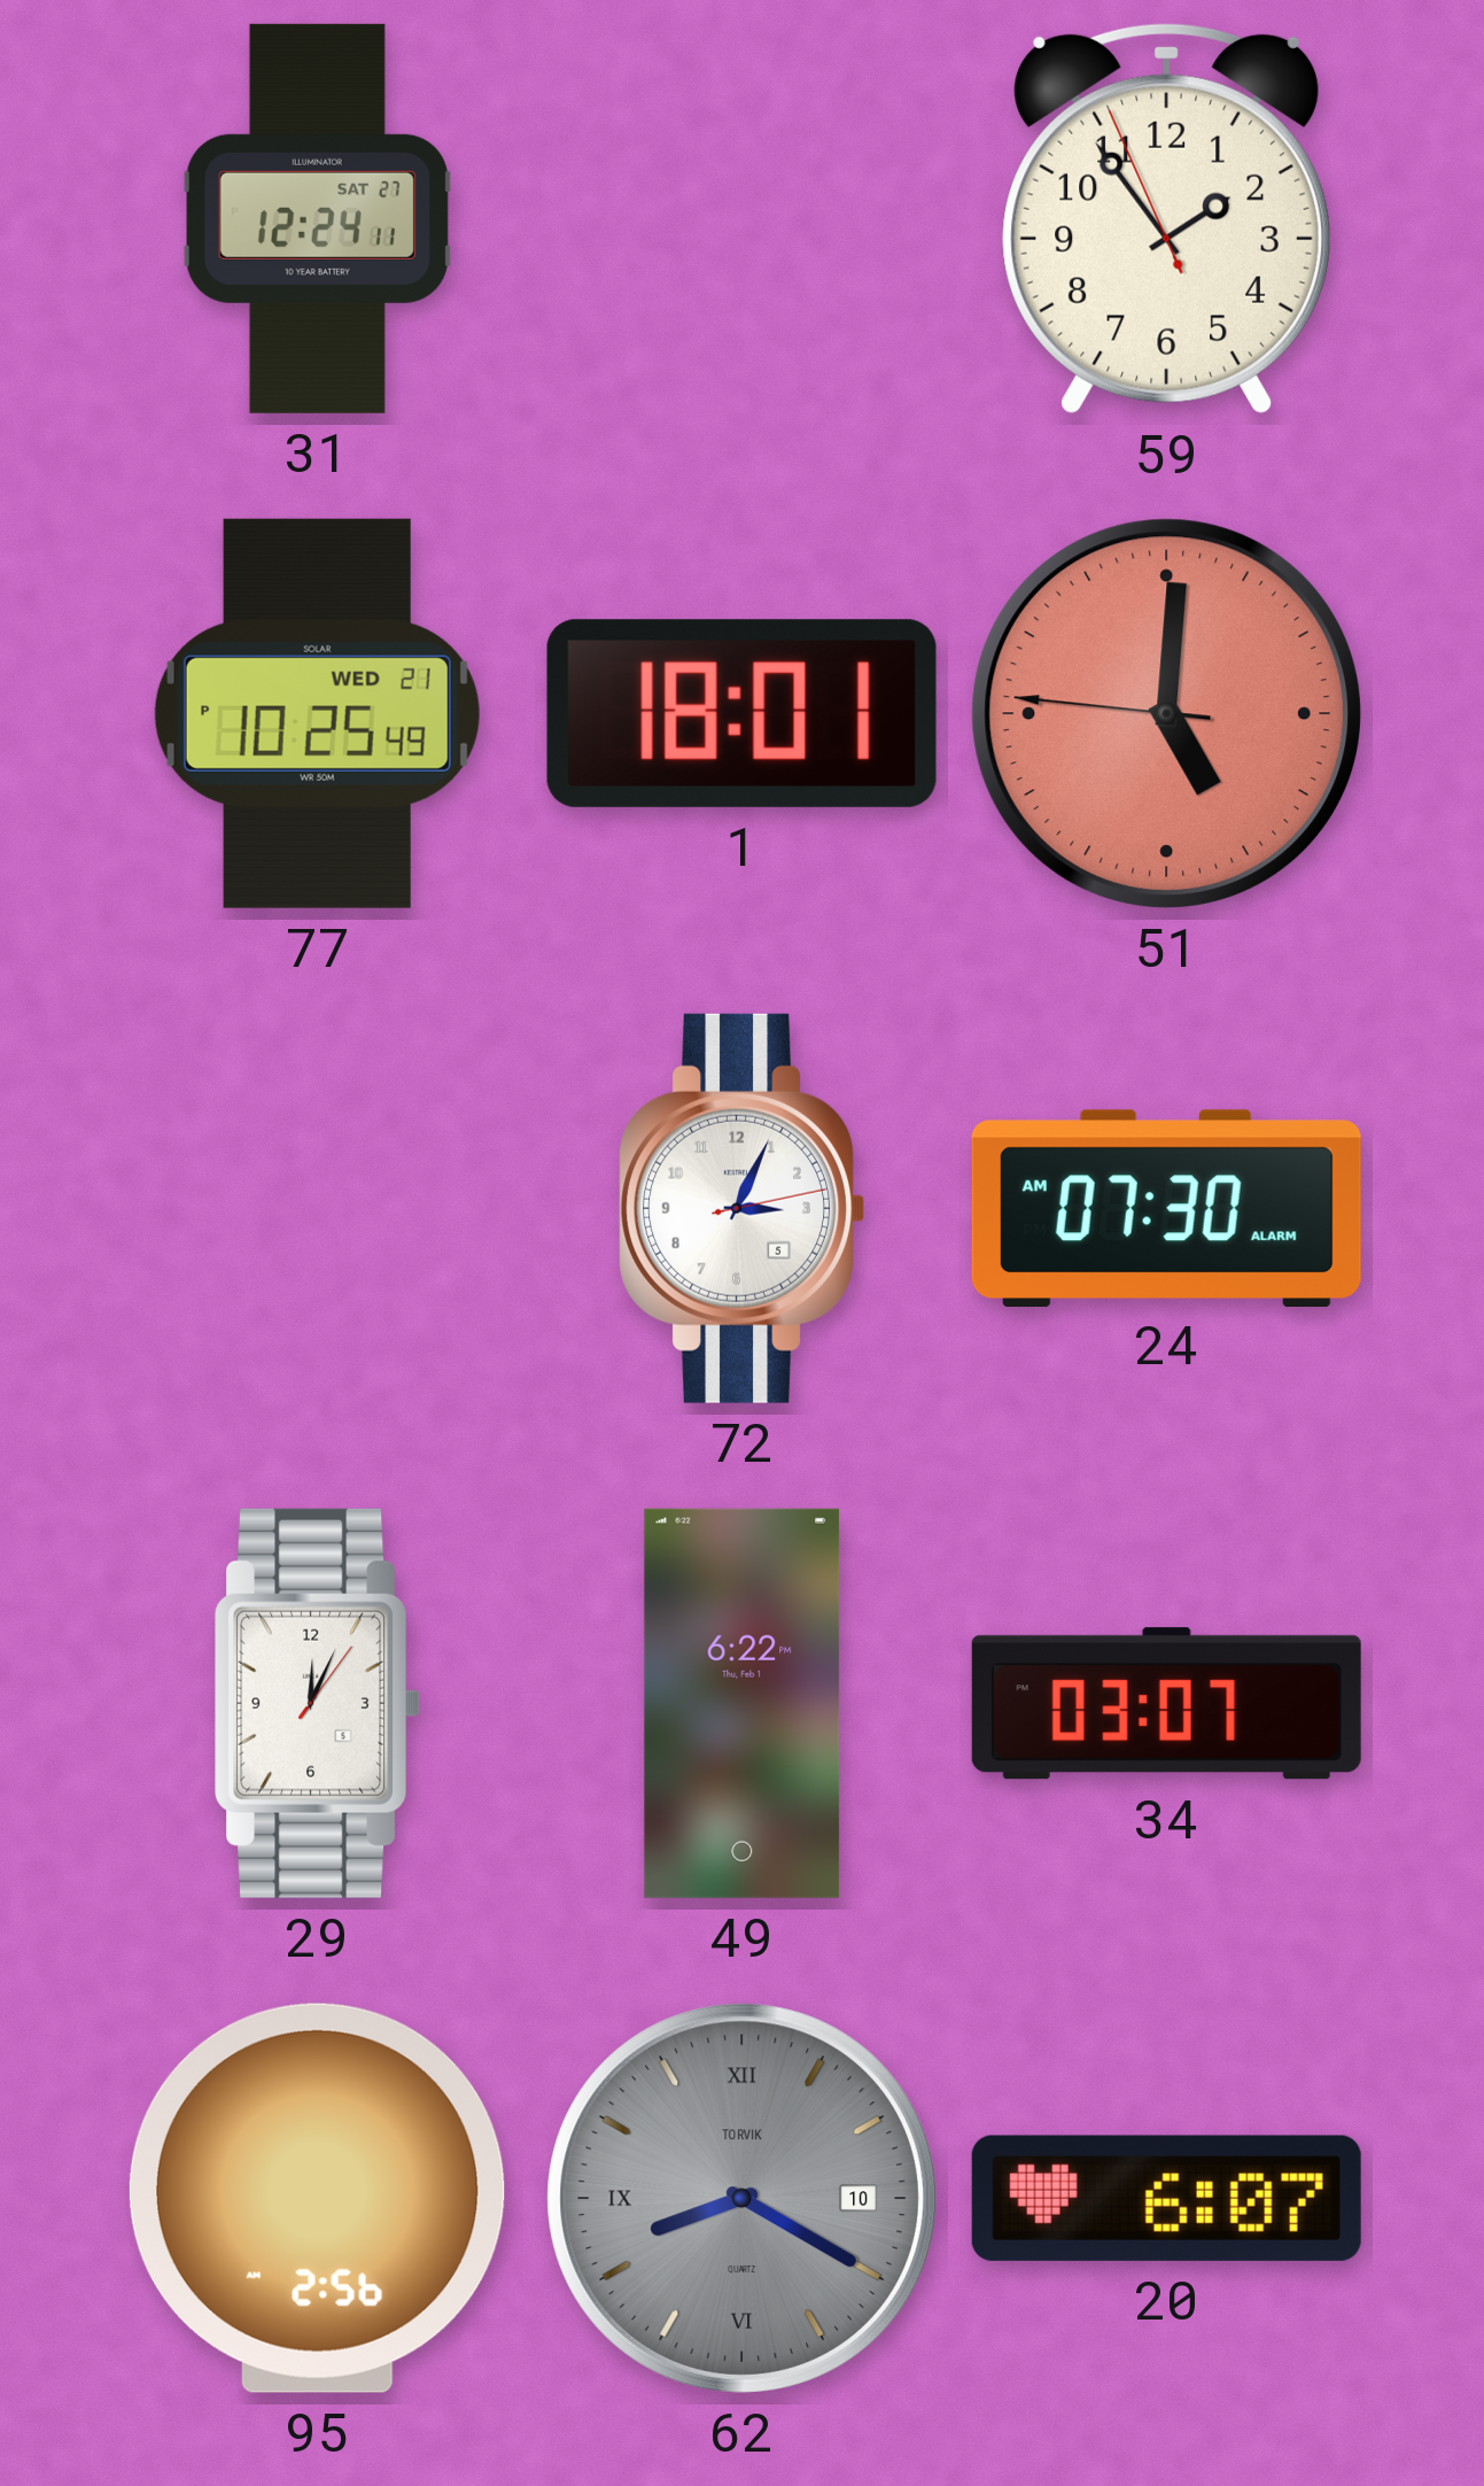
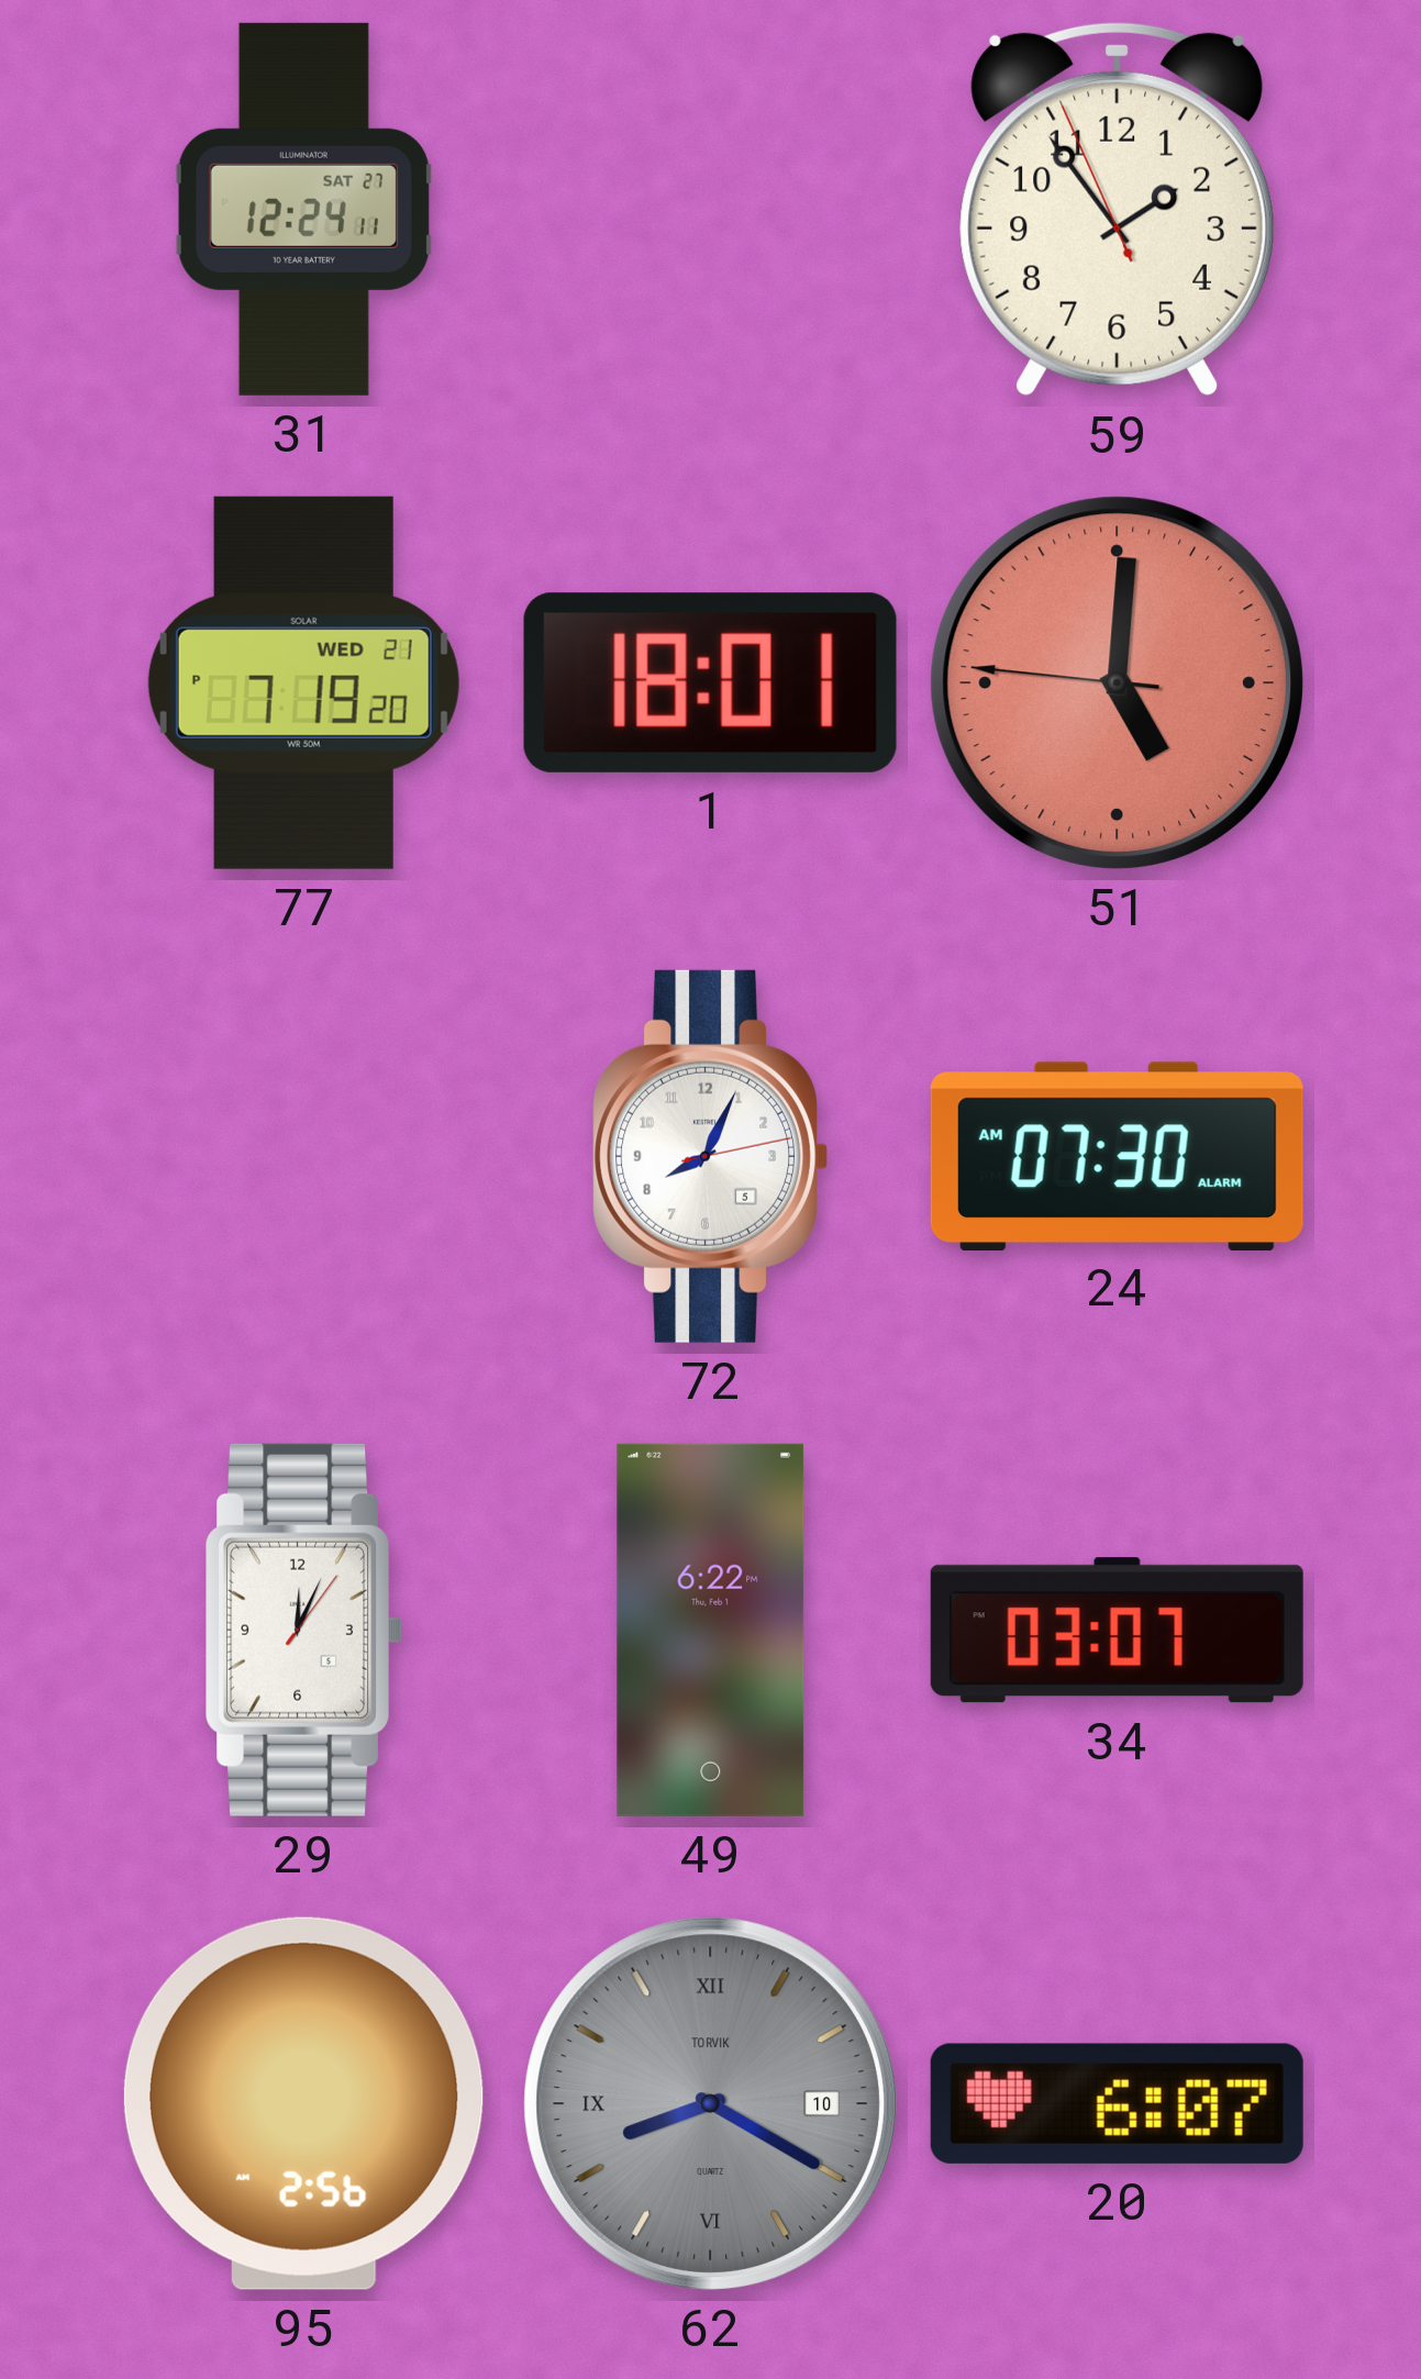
77: 10:25 -> 7:19 (303, 682)
72: 3:04 -> 8:04 (710, 1156)
